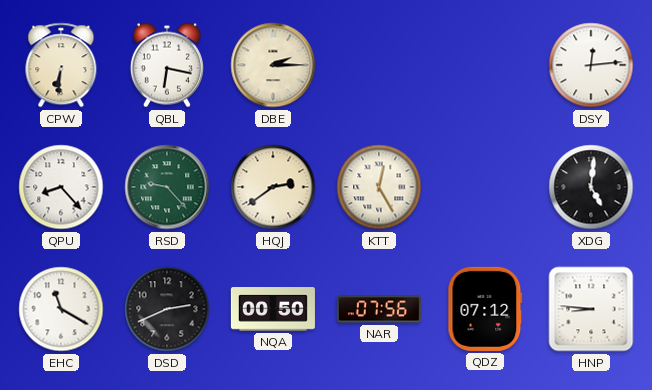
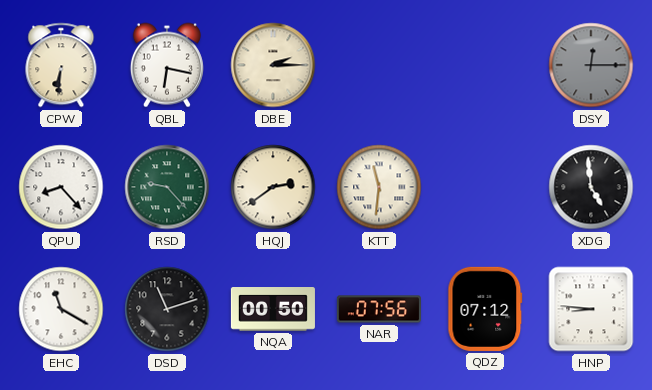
DSY: 12:14 -> 12:15 (591, 65)
DSY dial: white -> grey (591, 65)
KTT: 12:25 -> 11:31 (379, 187)
XDG: 5:01 -> 4:59 (591, 187)
DSD: 2:41 -> 11:12 (167, 309)
